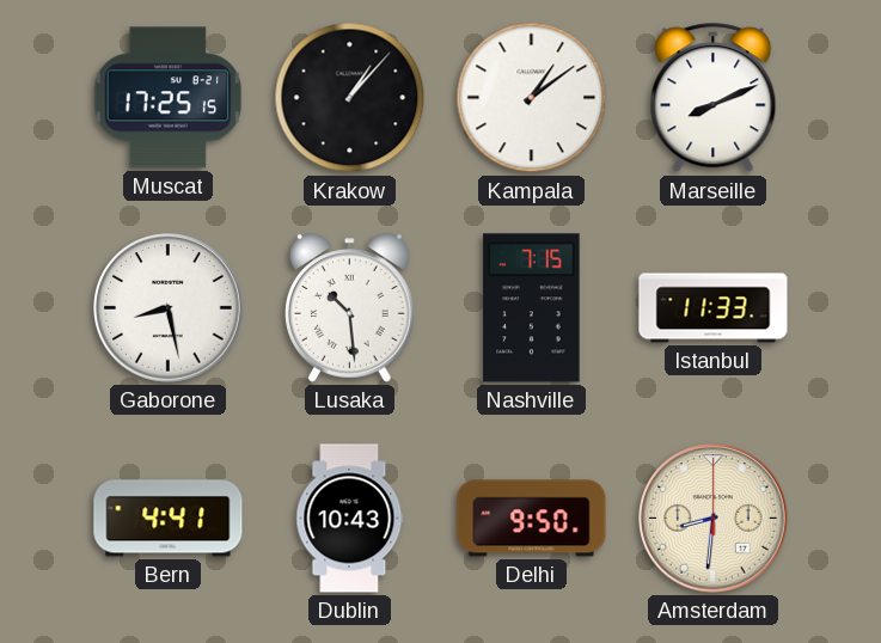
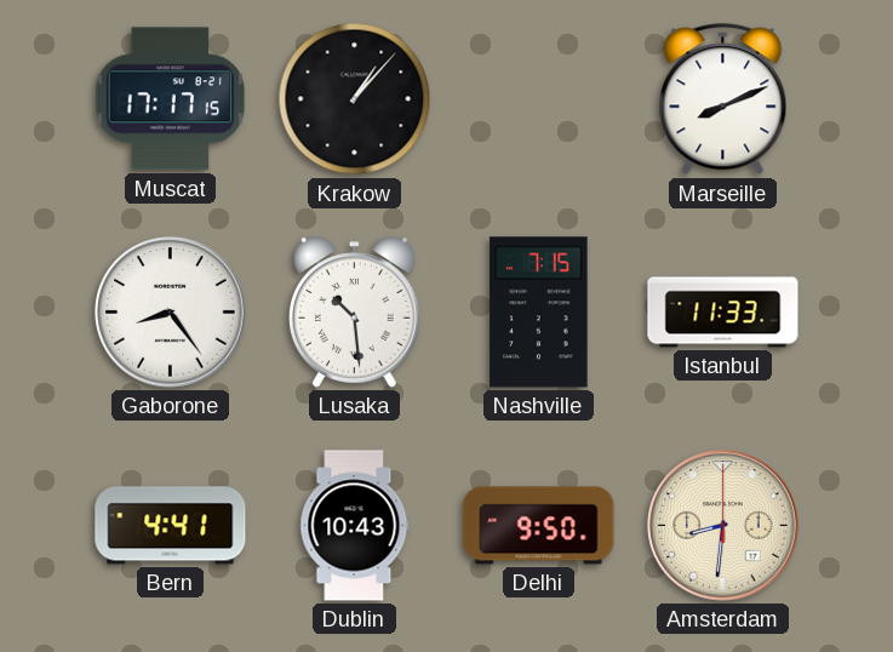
Muscat: 17:25 -> 17:17 (171, 99)
Kampala: 1:09 -> none (532, 98)
Gaborone: 8:28 -> 8:24 (171, 313)
